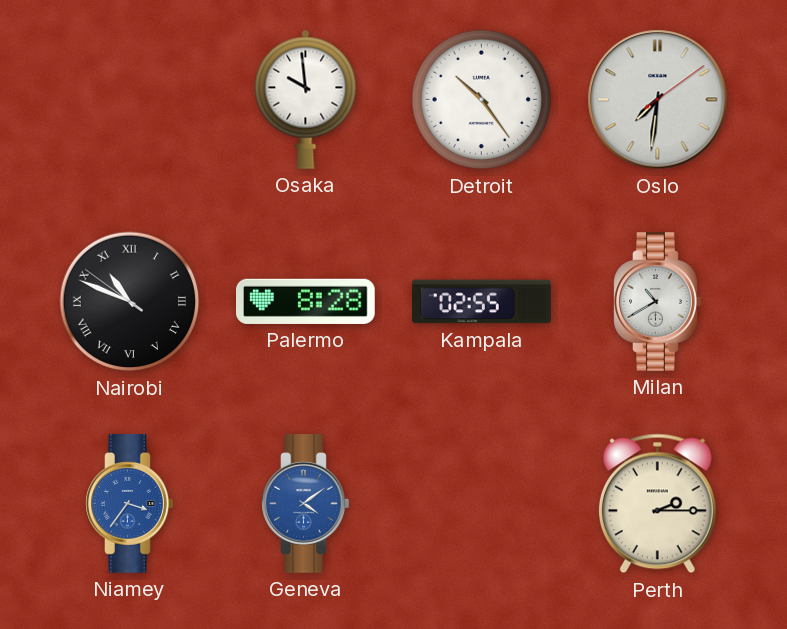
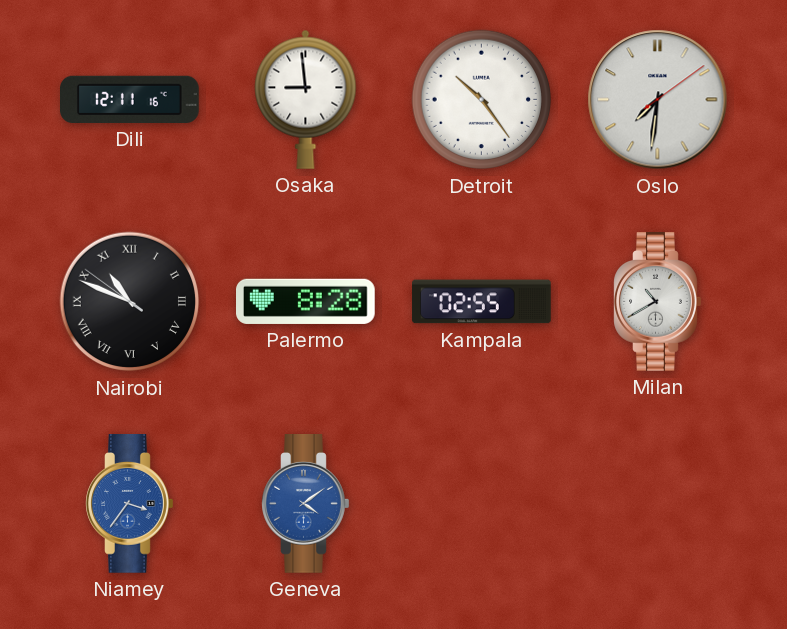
Dili: none -> 12:11 (130, 99)
Osaka: 9:59 -> 8:59 (306, 99)
Perth: 2:15 -> none (657, 504)
